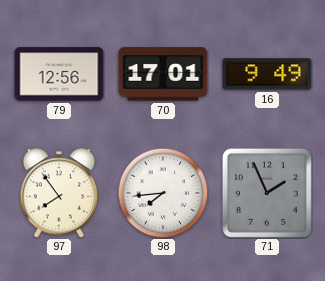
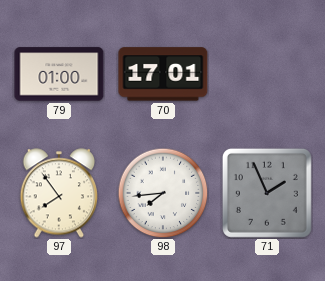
79: 12:56 -> 01:00 (59, 74)
16: 9:49 -> none (267, 74)
